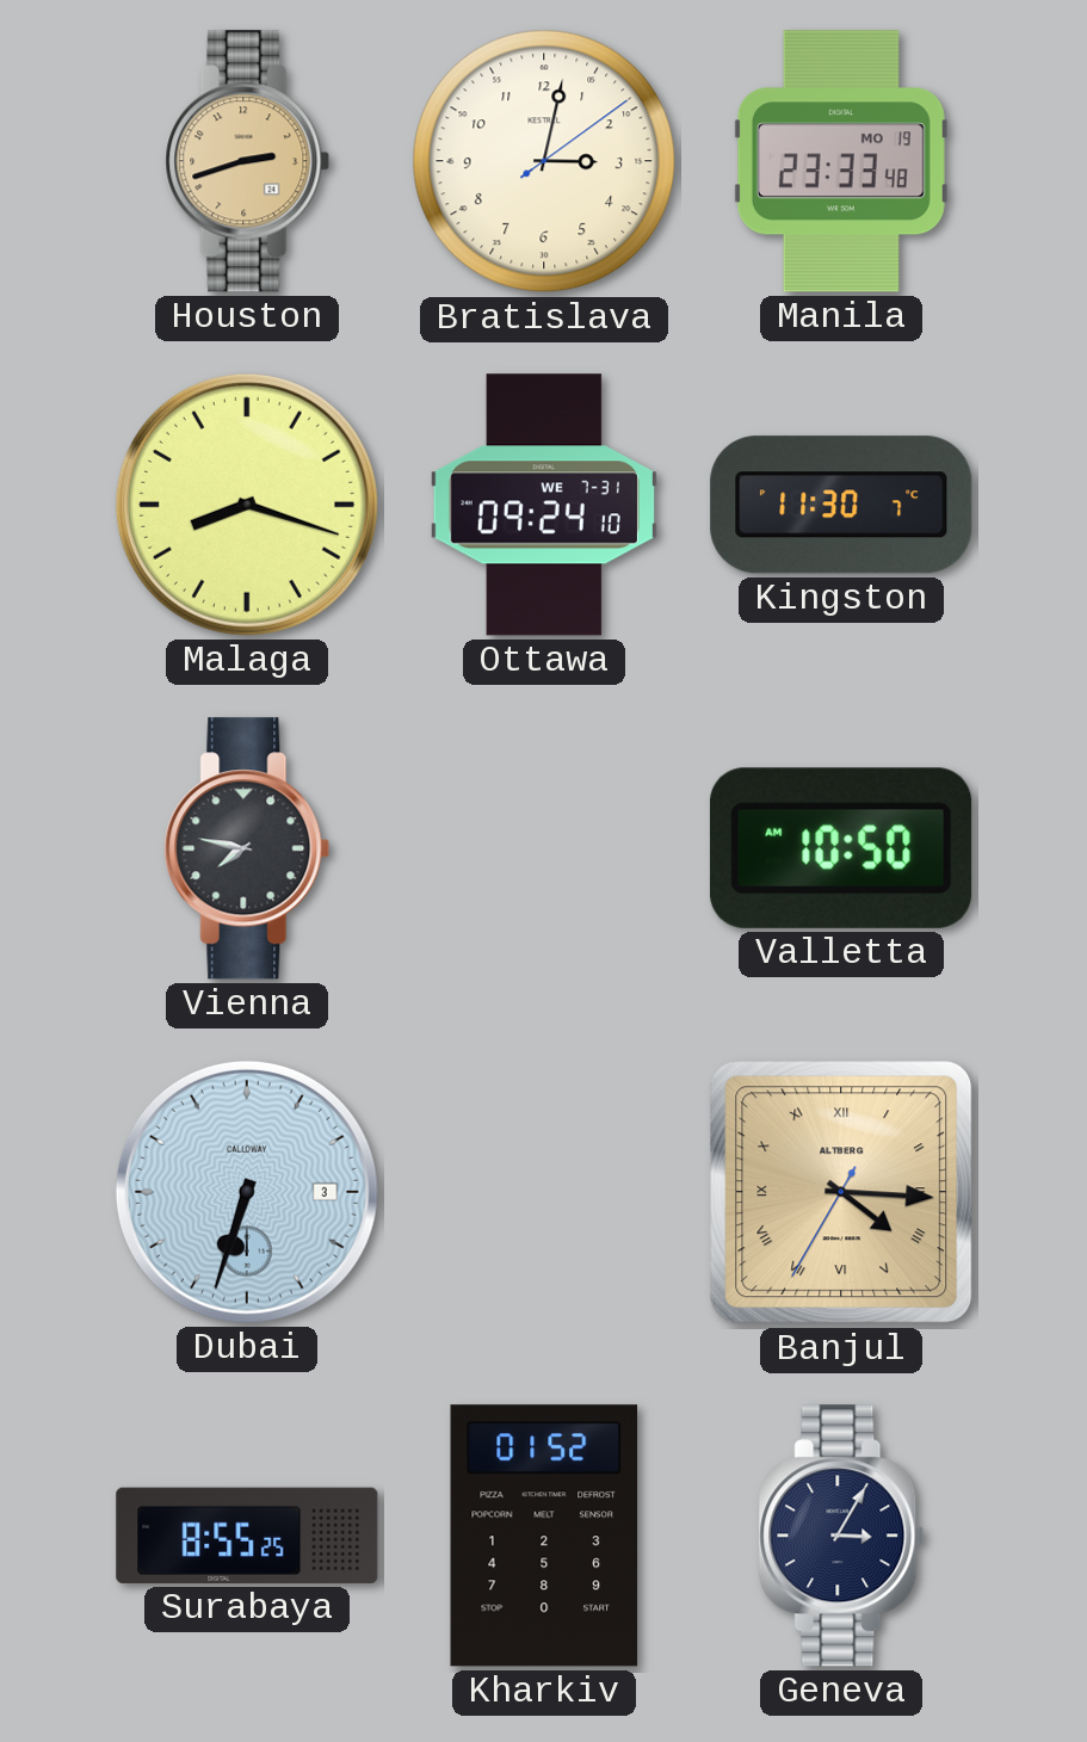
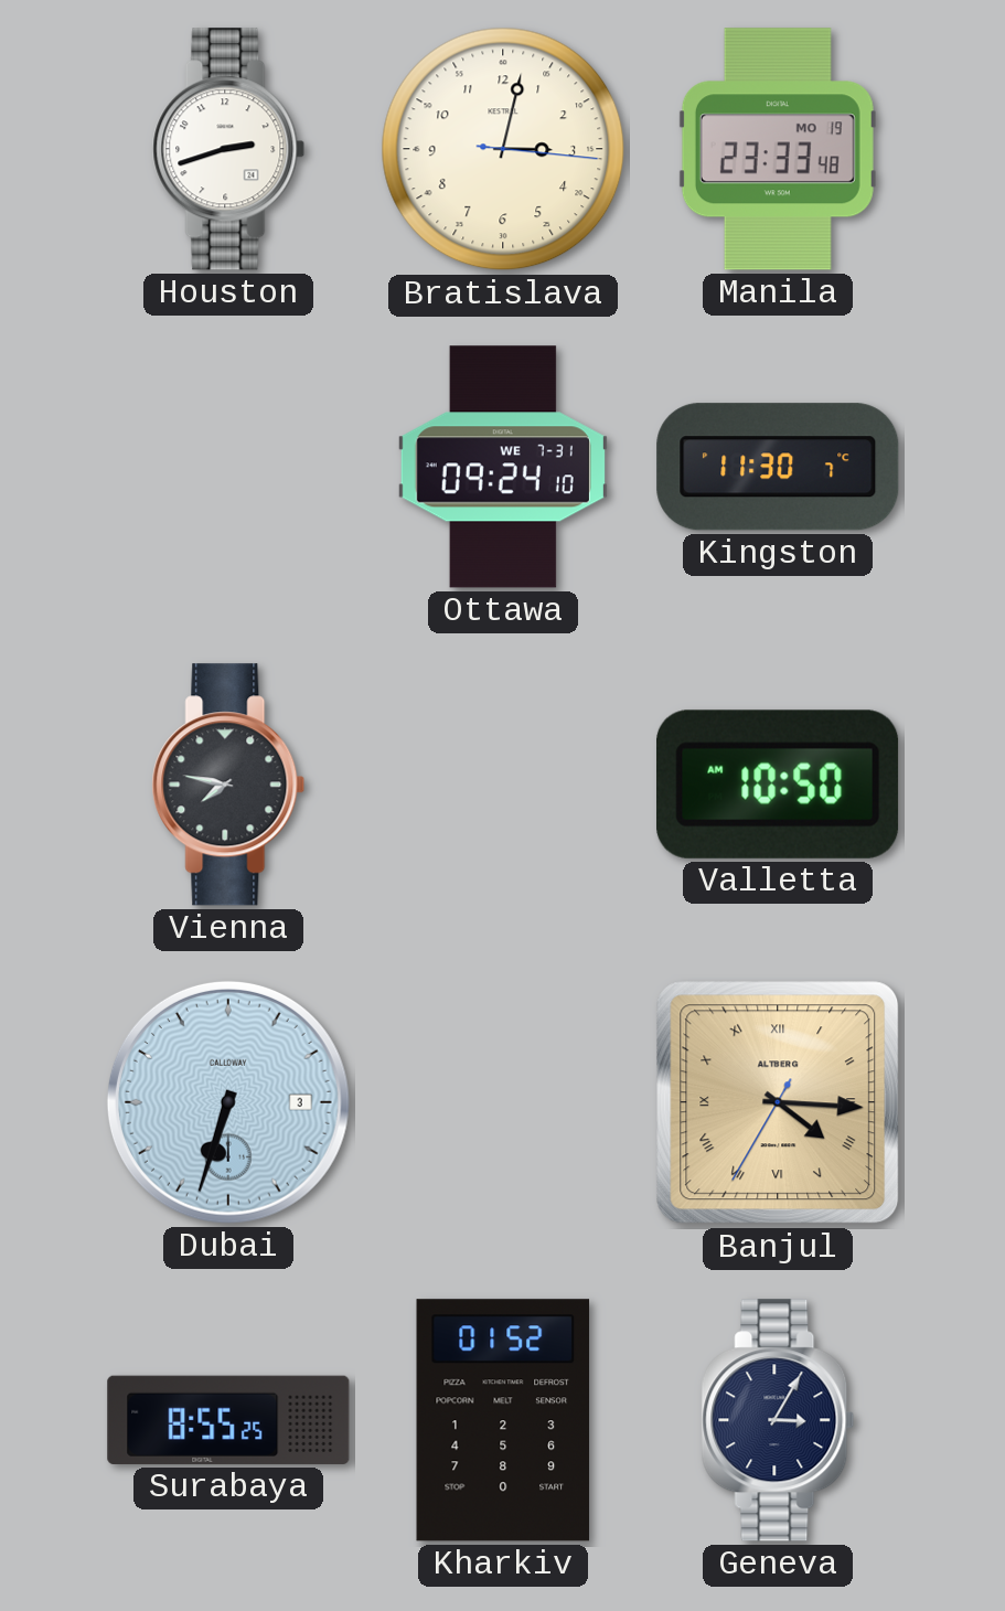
Houston dial: champagne -> white (228, 149)
Bratislava: 3:02:09 -> 3:02:16 (503, 149)
Malaga: 8:18 -> none (247, 505)
